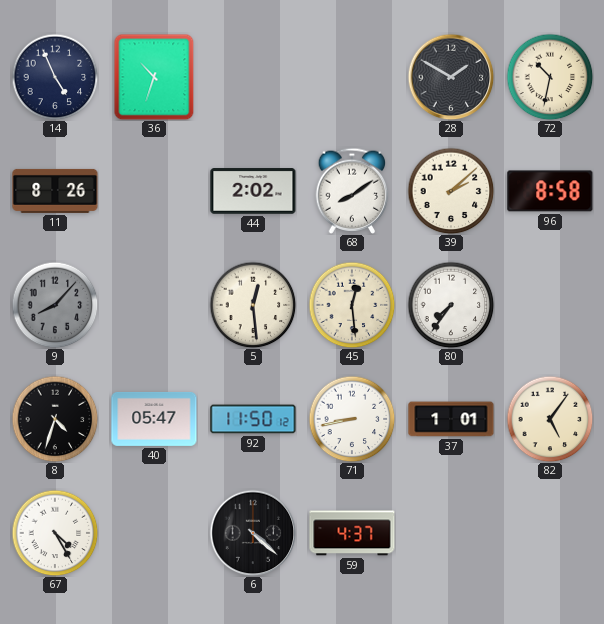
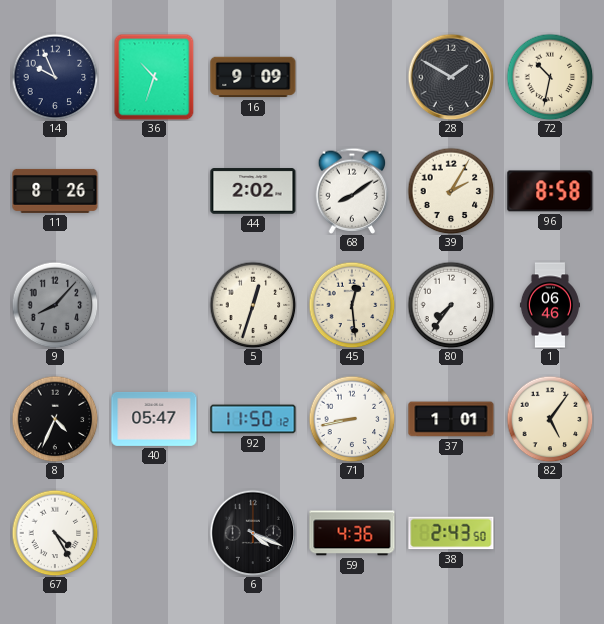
14: 4:56 -> 9:56 (55, 77)
16: none -> 9:09 (253, 77)
39: 2:08 -> 2:05 (451, 191)
5: 12:29 -> 12:33 (253, 305)
1: none -> 06:46 (550, 305)
8: 4:33 -> 4:34 (55, 419)
6: 4:22 -> 4:19 (253, 533)
59: 4:37 -> 4:36 (352, 533)
38: none -> 2:43 (451, 533)
